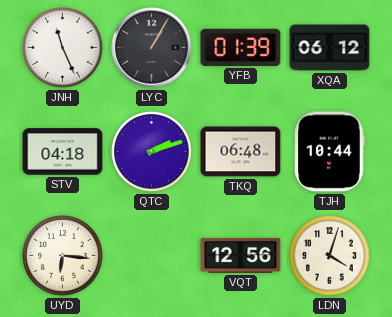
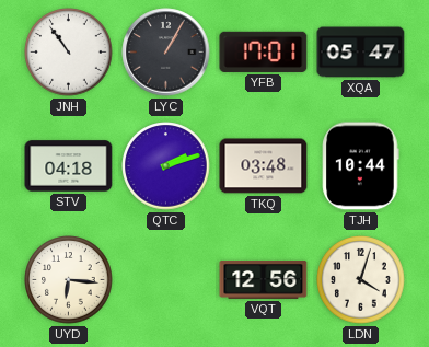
JNH: 11:26 -> 10:54 (69, 53)
YFB: 01:39 -> 17:01 (264, 51)
XQA: 06:12 -> 05:47 (361, 53)
TKQ: 06:48 -> 03:48 (264, 166)
